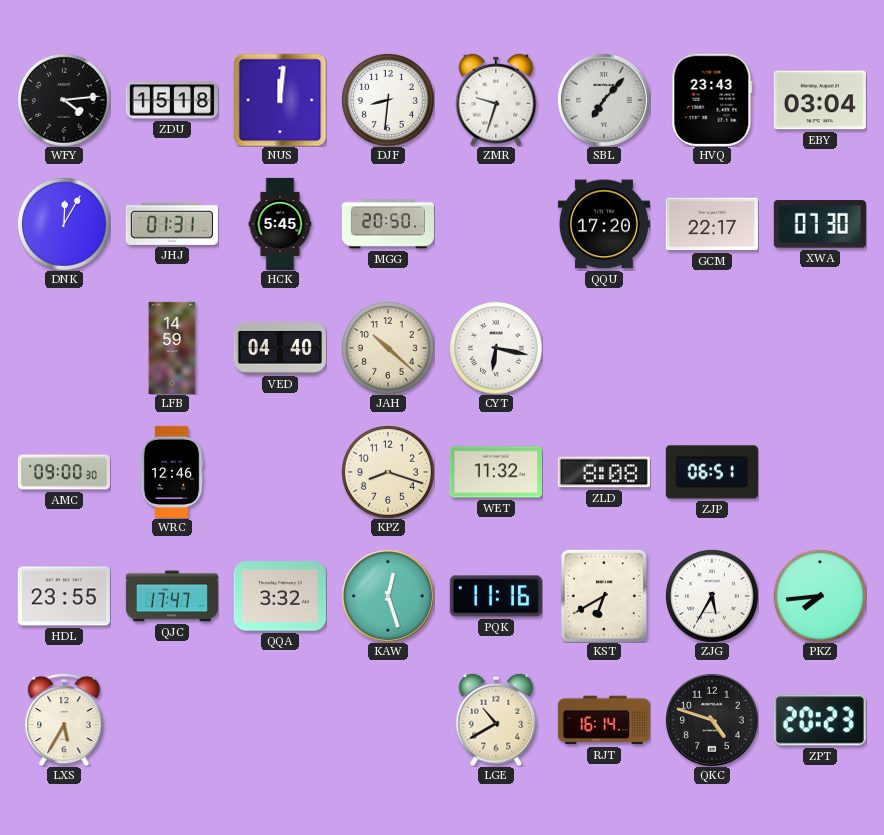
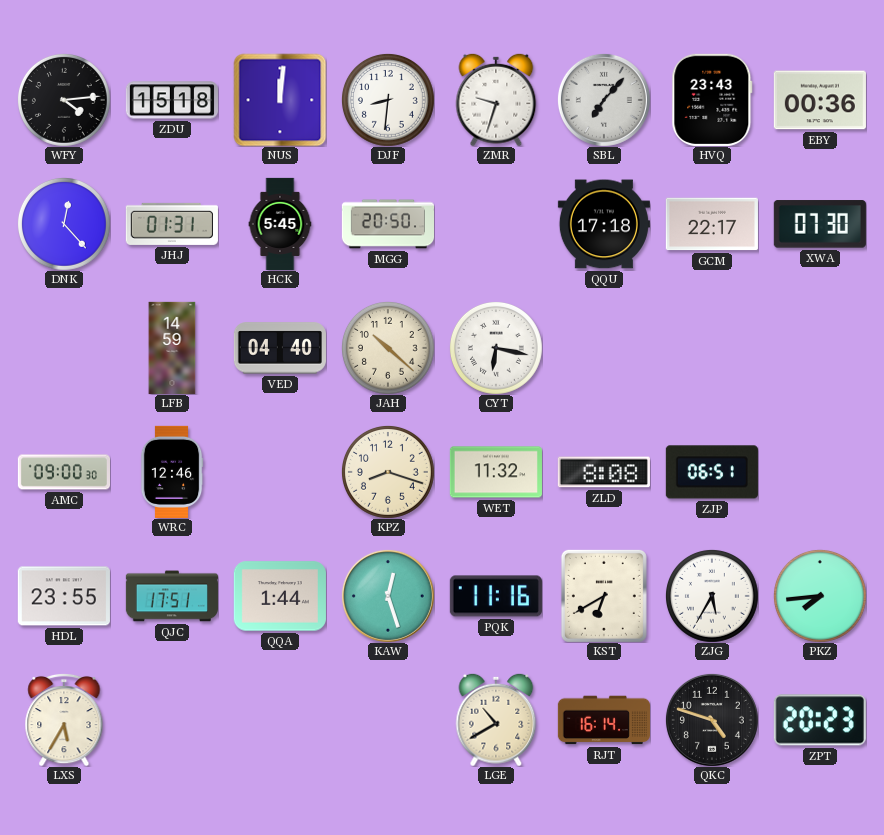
EBY: 03:04 -> 00:36 (820, 100)
DNK: 12:05 -> 12:23 (64, 224)
QQU: 17:20 -> 17:18 (604, 224)
QJC: 17:47 -> 17:51 (172, 596)
QQA: 3:32 -> 1:44 (280, 596)
